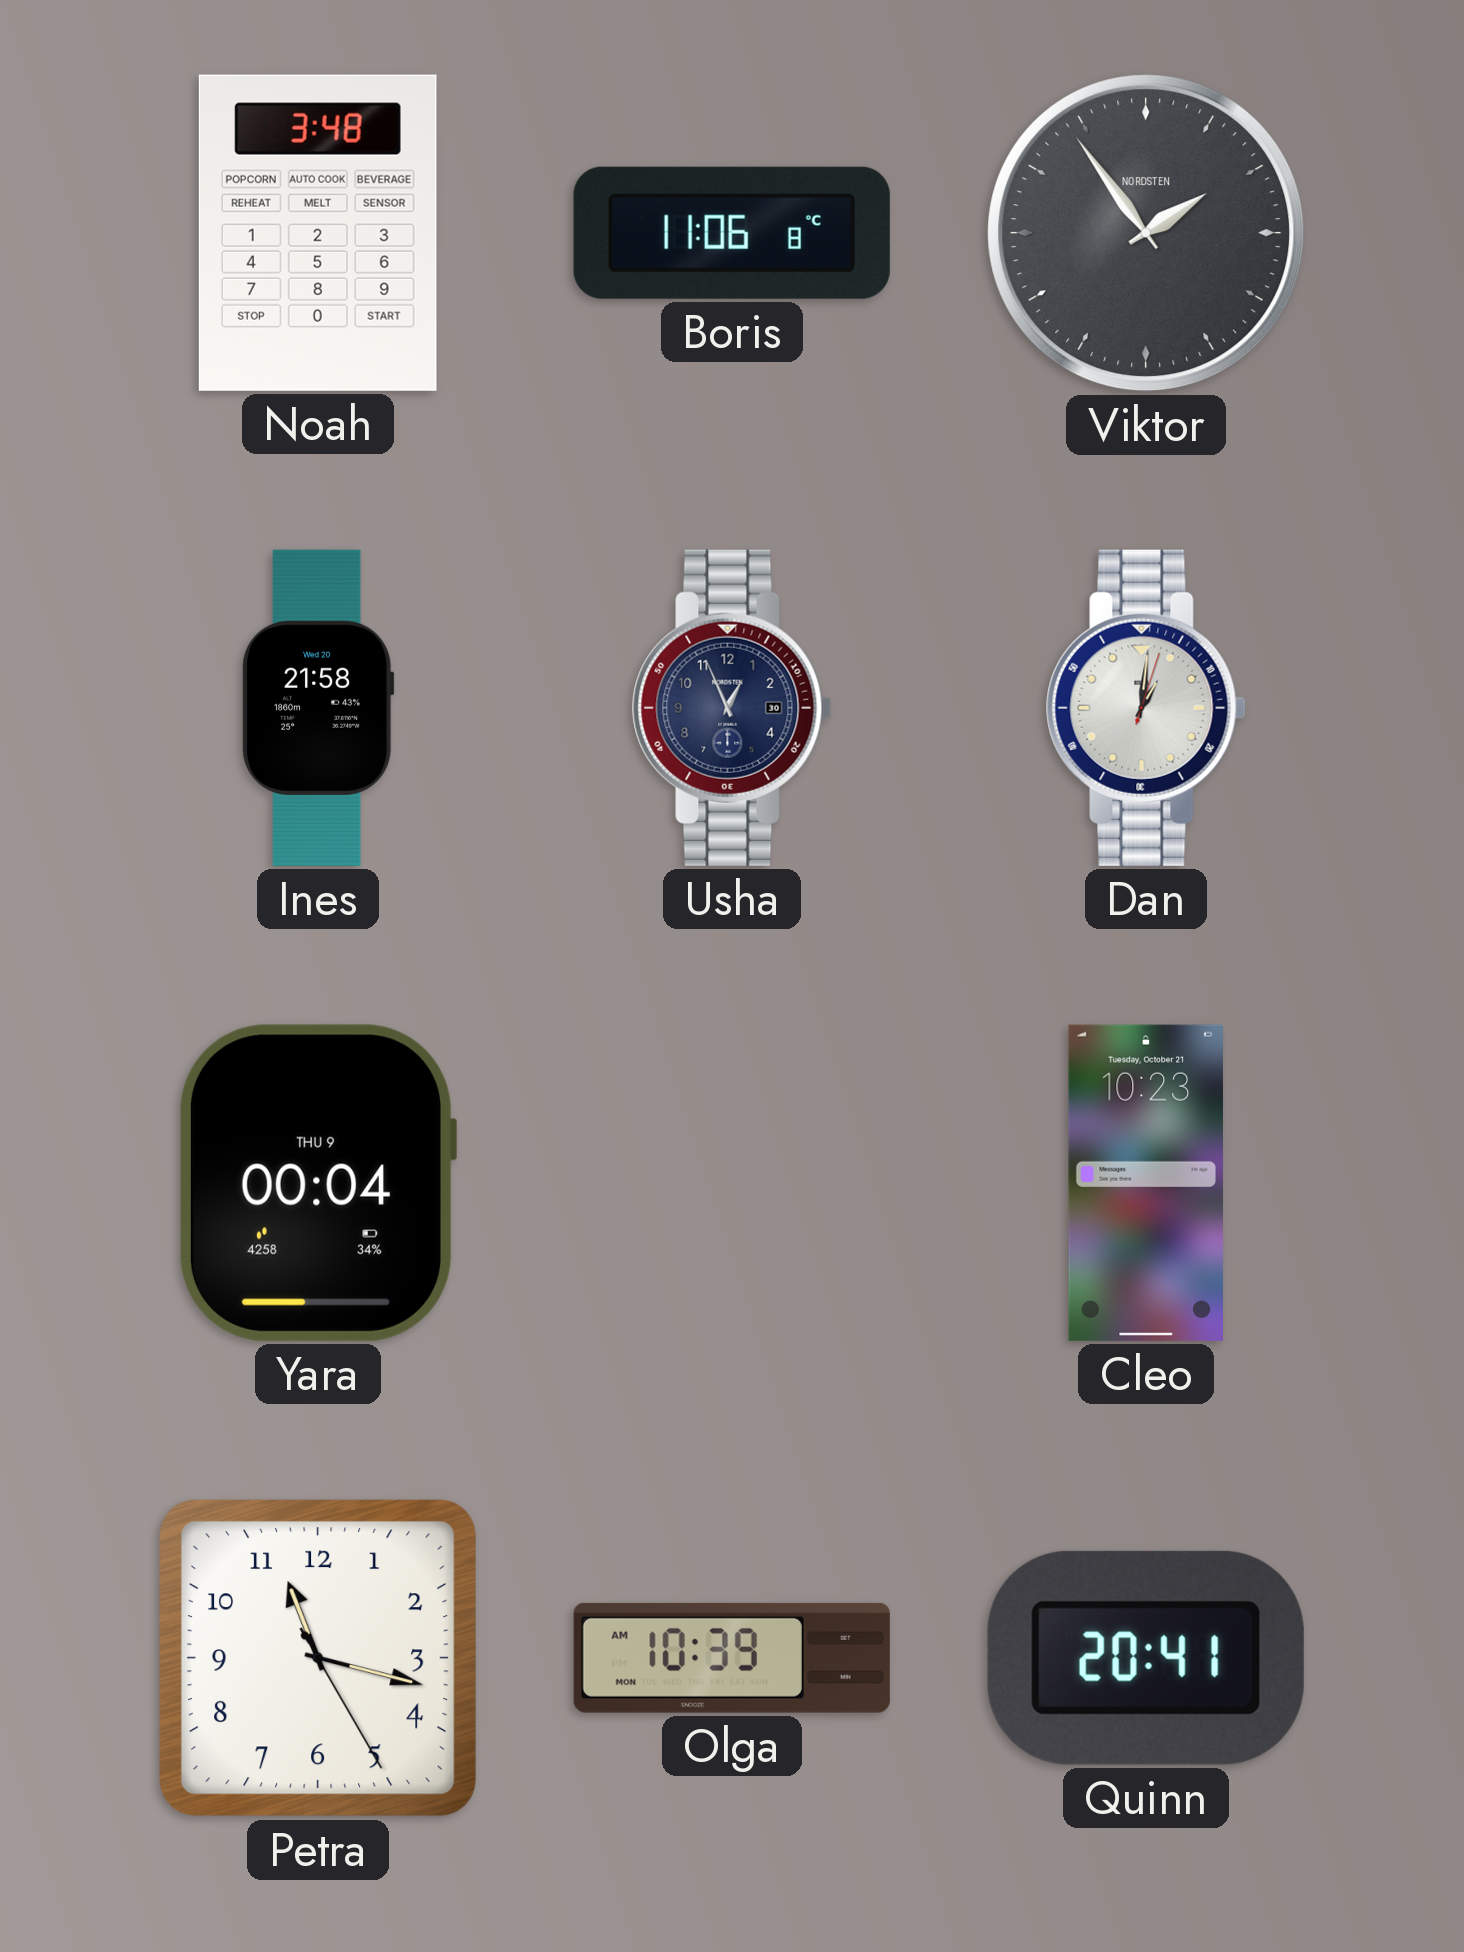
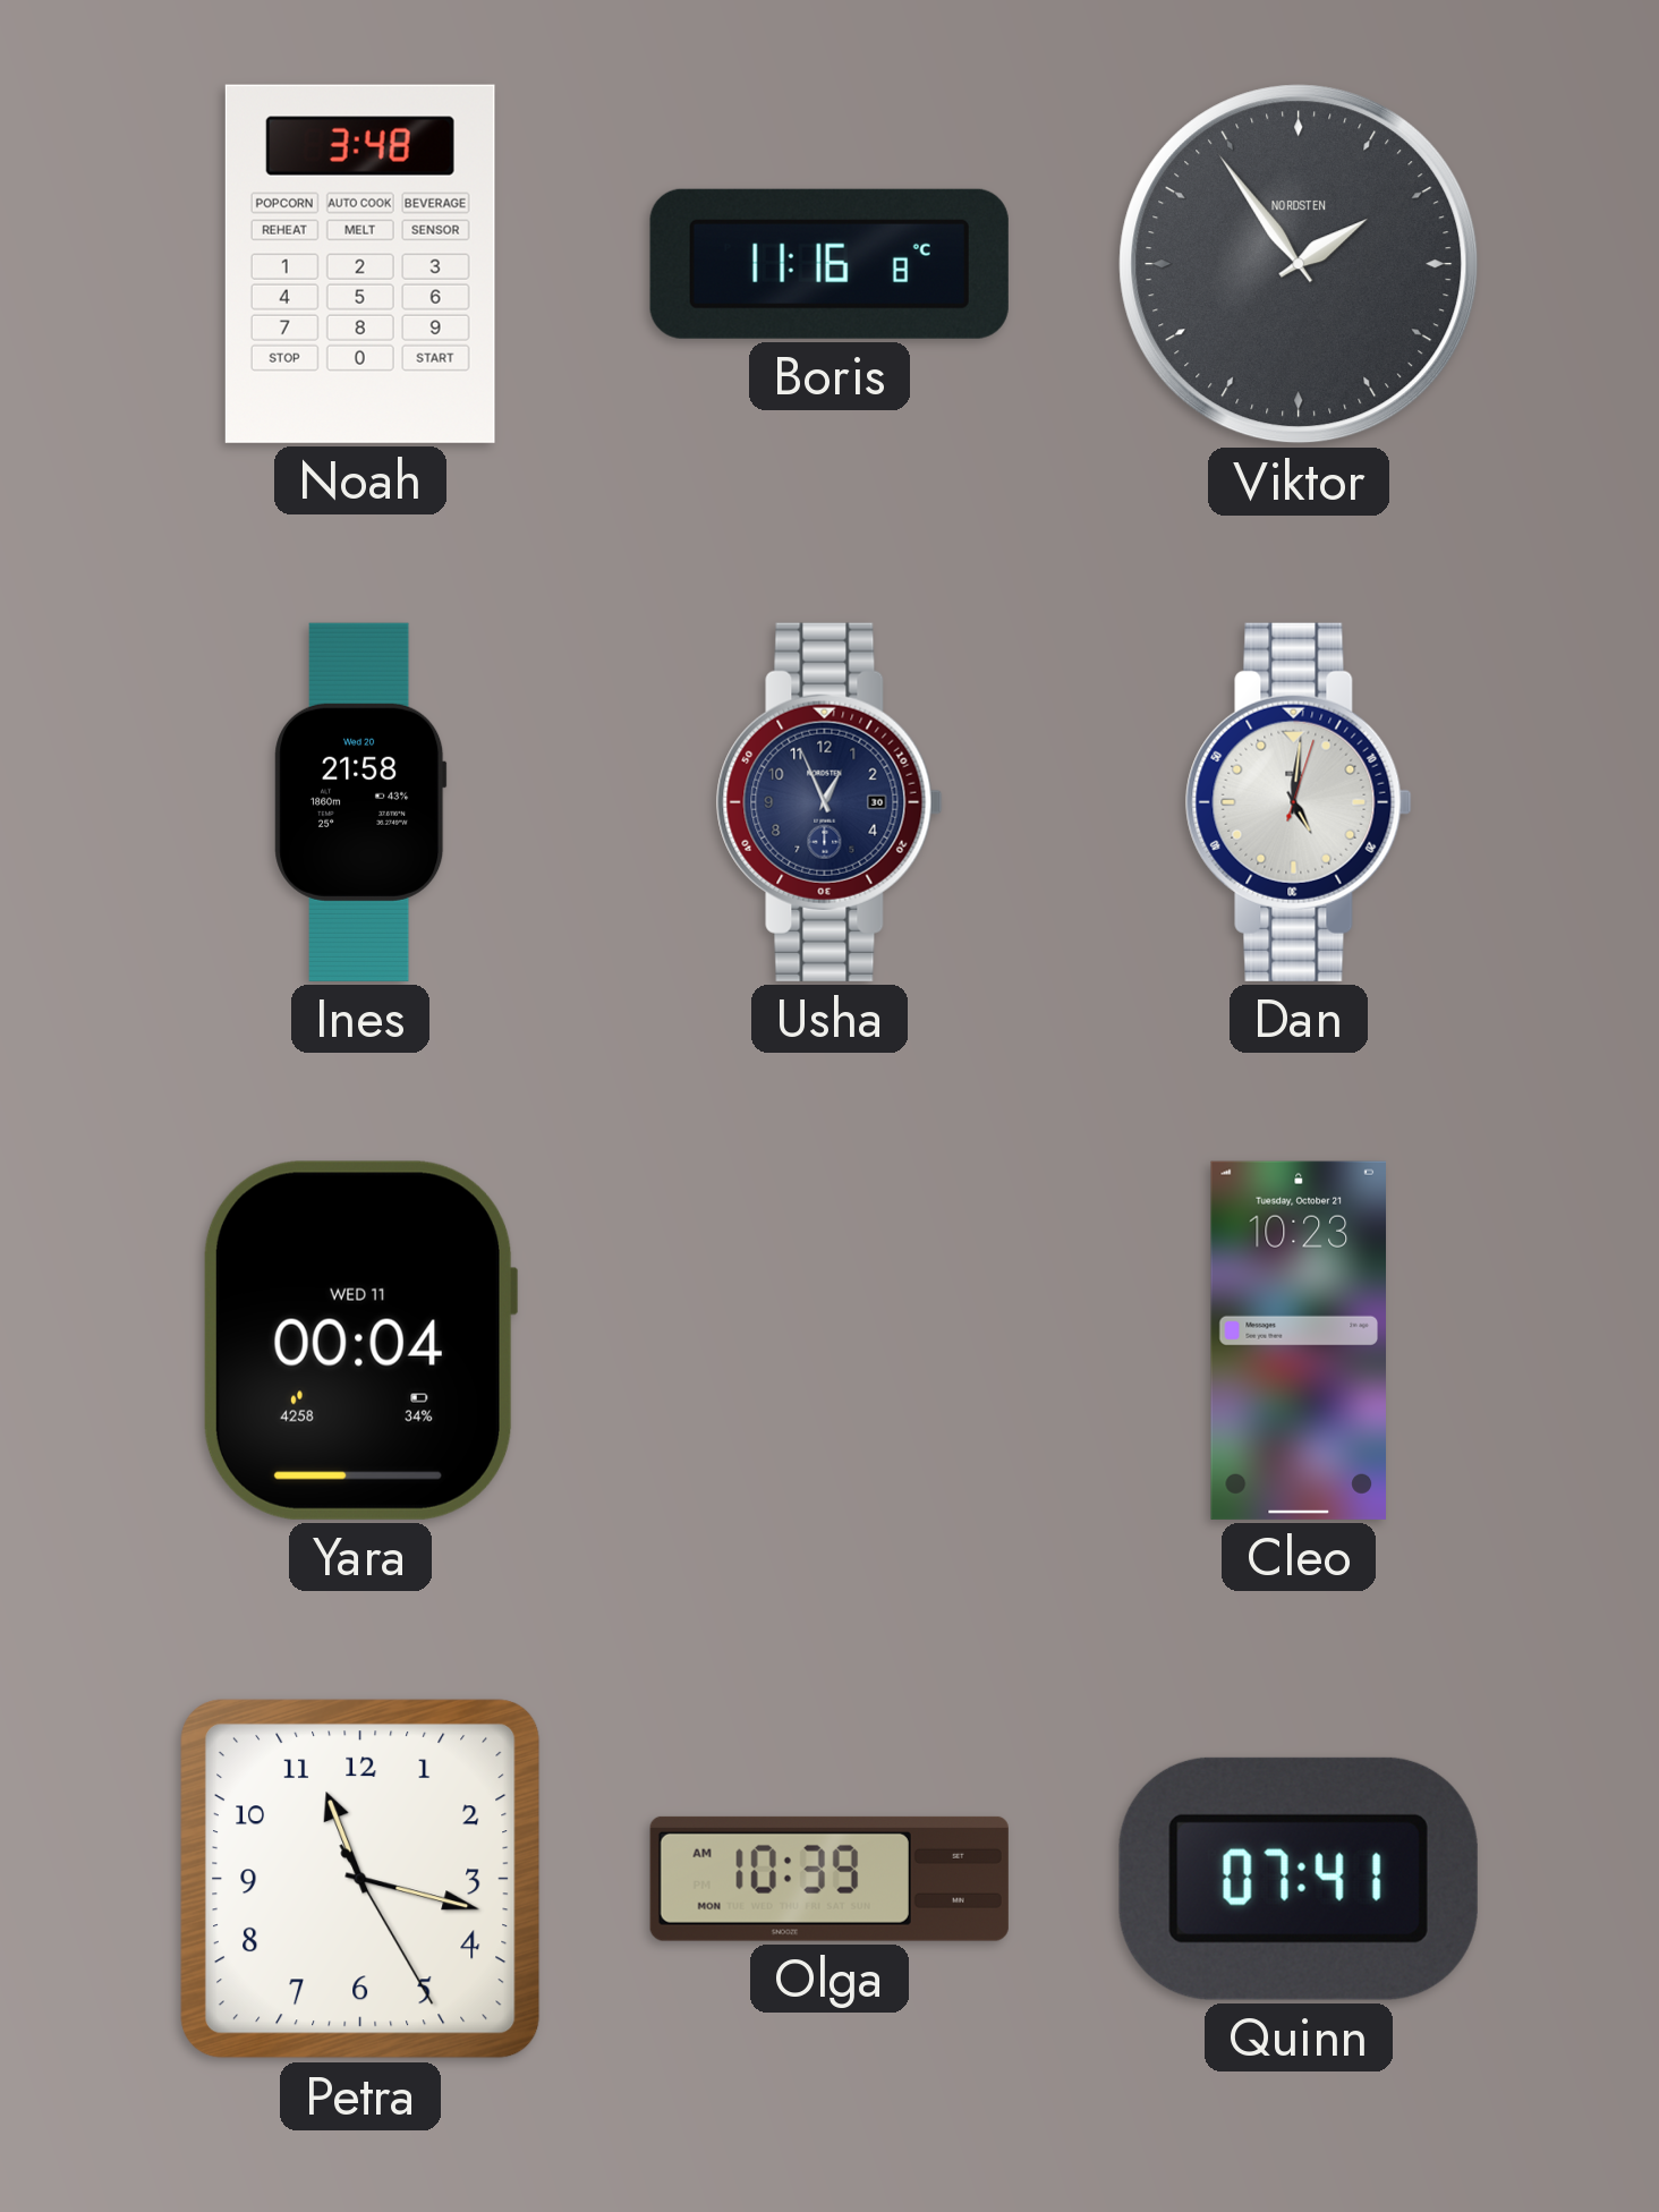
Boris: 11:06 -> 11:16 (829, 264)
Dan: 1:01 -> 5:01 (1299, 802)
Yara date: THU 9 -> WED 11 (360, 1341)
Quinn: 20:41 -> 07:41 (1299, 1879)
